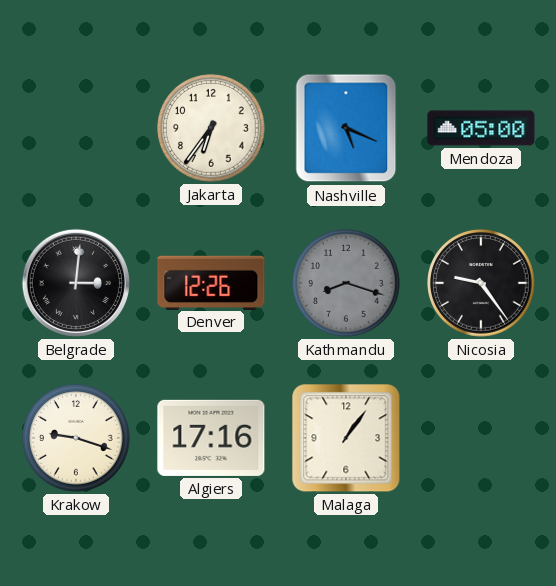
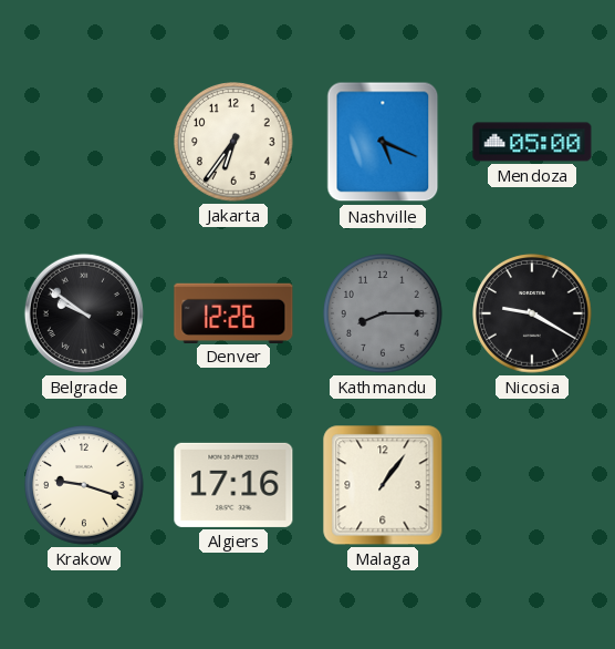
Belgrade: 3:01 -> 9:51 (84, 313)
Kathmandu: 8:18 -> 8:15 (383, 313)
Nicosia: 9:24 -> 9:20 (532, 313)
